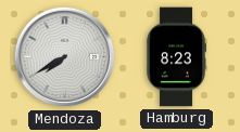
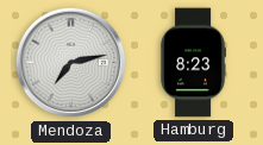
Mendoza: 7:40 -> 7:13 (71, 63)
